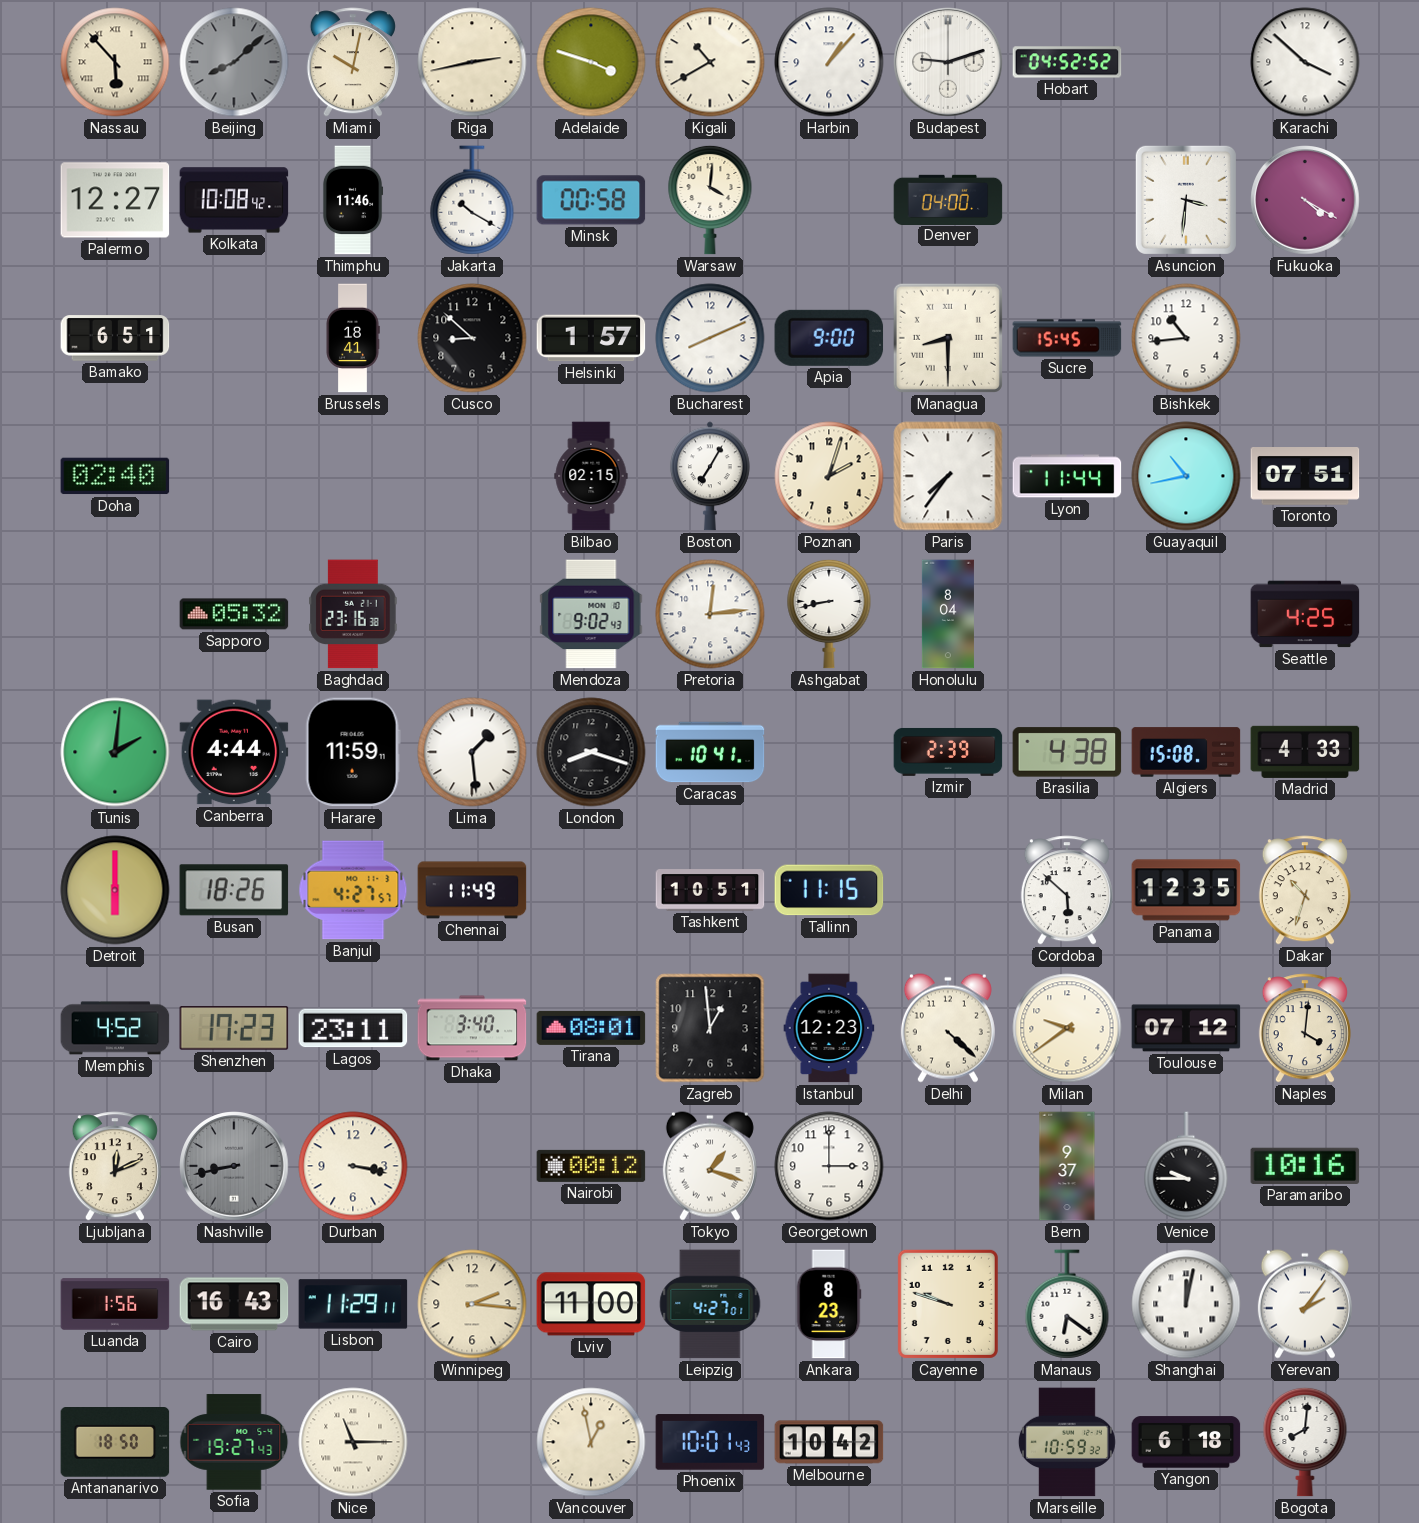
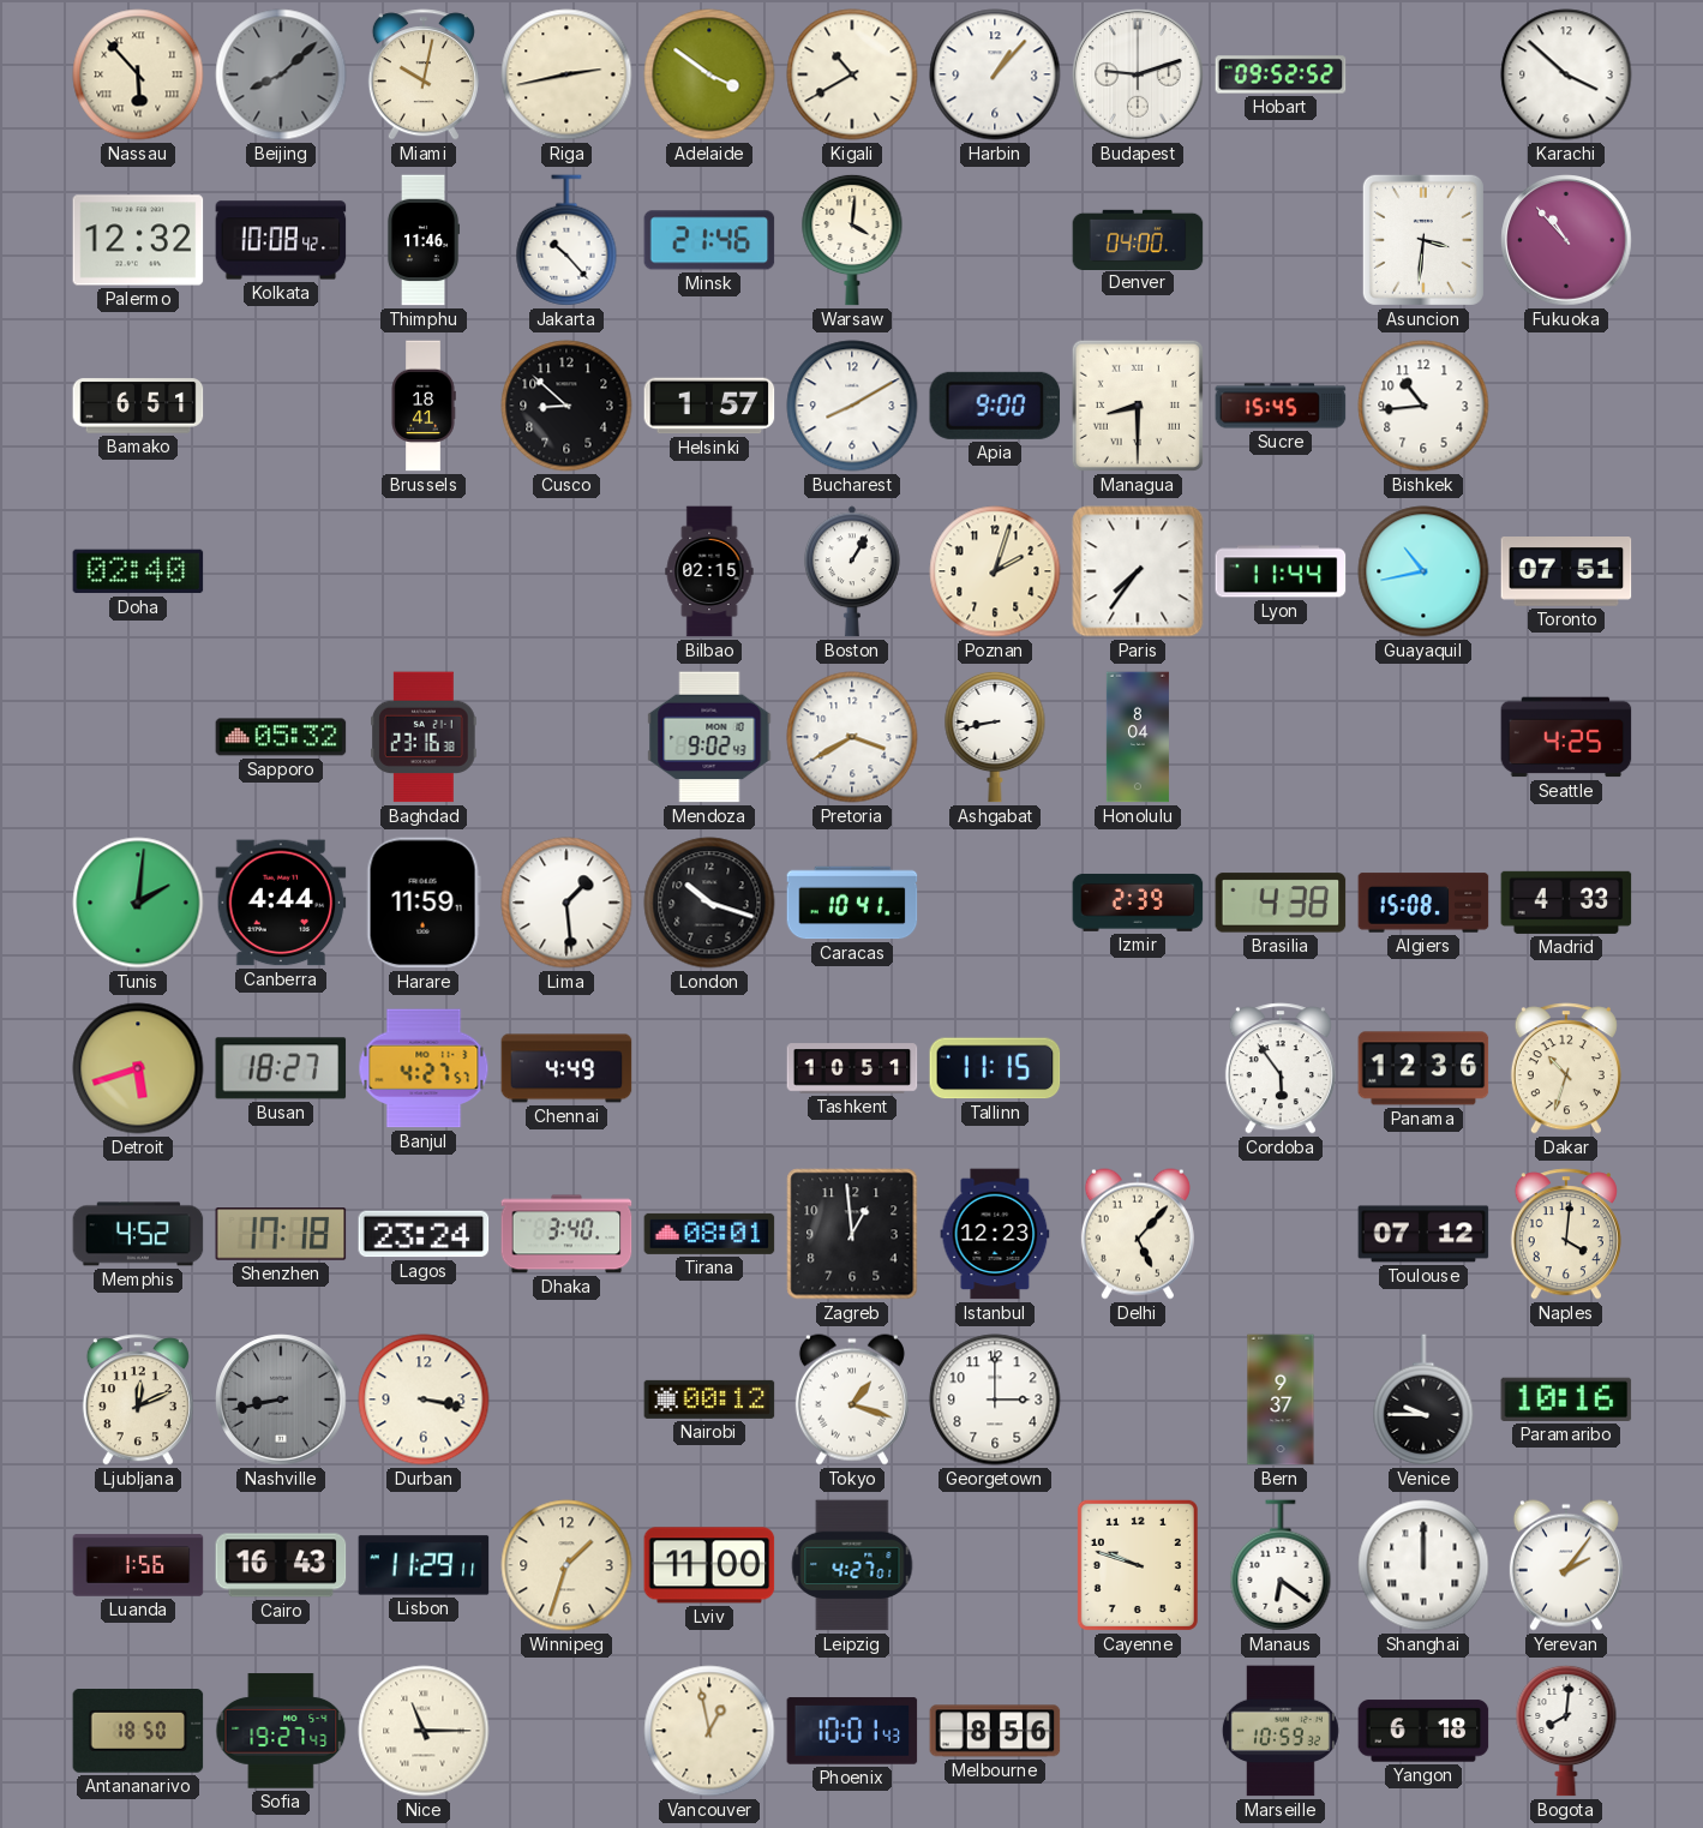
Adelaide: 3:48 -> 3:51 (709, 74)
Hobart: 04:52 -> 09:52 (1281, 74)
Palermo: 12:27 -> 12:32 (138, 240)
Jakarta: 10:20 -> 10:23 (566, 240)
Minsk: 00:58 -> 21:46 (709, 240)
Fukuoka: 4:20 -> 10:53 (1566, 240)
Bucharest: 8:11 -> 8:10 (852, 406)
Boston: 7:05 -> 1:05 (852, 571)
Pretoria: 12:14 -> 3:40 (852, 737)
London: 8:18 -> 10:18 (709, 903)
Detroit: 6:00 -> 5:42 (138, 1068)
Busan: 18:26 -> 18:27 (281, 1068)
Chennai: 11:49 -> 4:49 (566, 1068)
Cordoba: 5:52 -> 5:54 (1281, 1068)
Panama: 12:35 -> 12:36 (1423, 1068)
Shenzhen: 17:23 -> 17:18 (281, 1234)
Lagos: 23:11 -> 23:24 (424, 1234)
Delhi: 4:22 -> 5:07 (1138, 1234)
Milan: 9:39 -> none (1067, 1028)
Winnipeg: 2:16 -> 1:33 (566, 1565)
Ankara: 8:23 -> none (829, 1304)
Shanghai: 12:02 -> 12:00 (1423, 1565)
Melbourne: 10:42 -> 8:56 (995, 1731)
